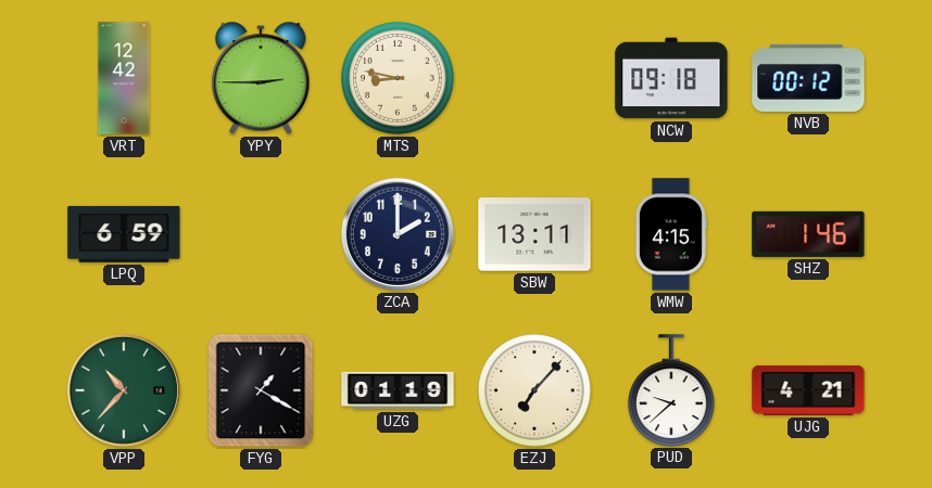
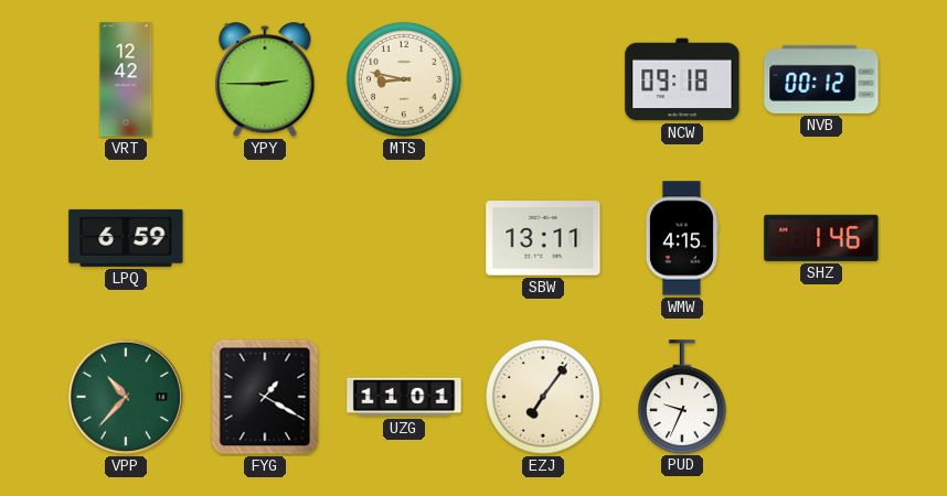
ZCA: 2:00 -> none (398, 234)
UZG: 01:19 -> 11:01 (404, 397)
EZJ: 7:07 -> 7:06 (544, 398)
PUD: 9:38 -> 9:34 (682, 397)
UJG: 4:21 -> none (808, 390)
